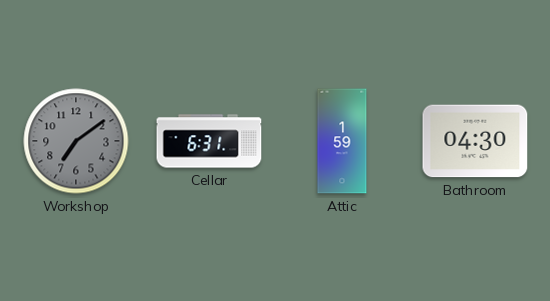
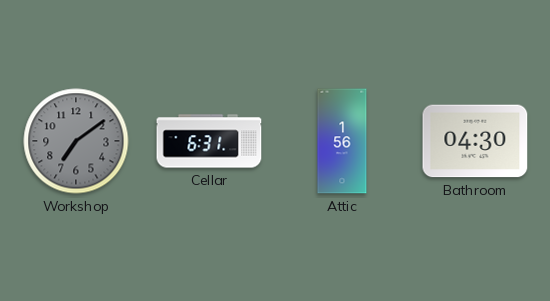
Attic: 1:59 -> 1:56 (342, 141)
